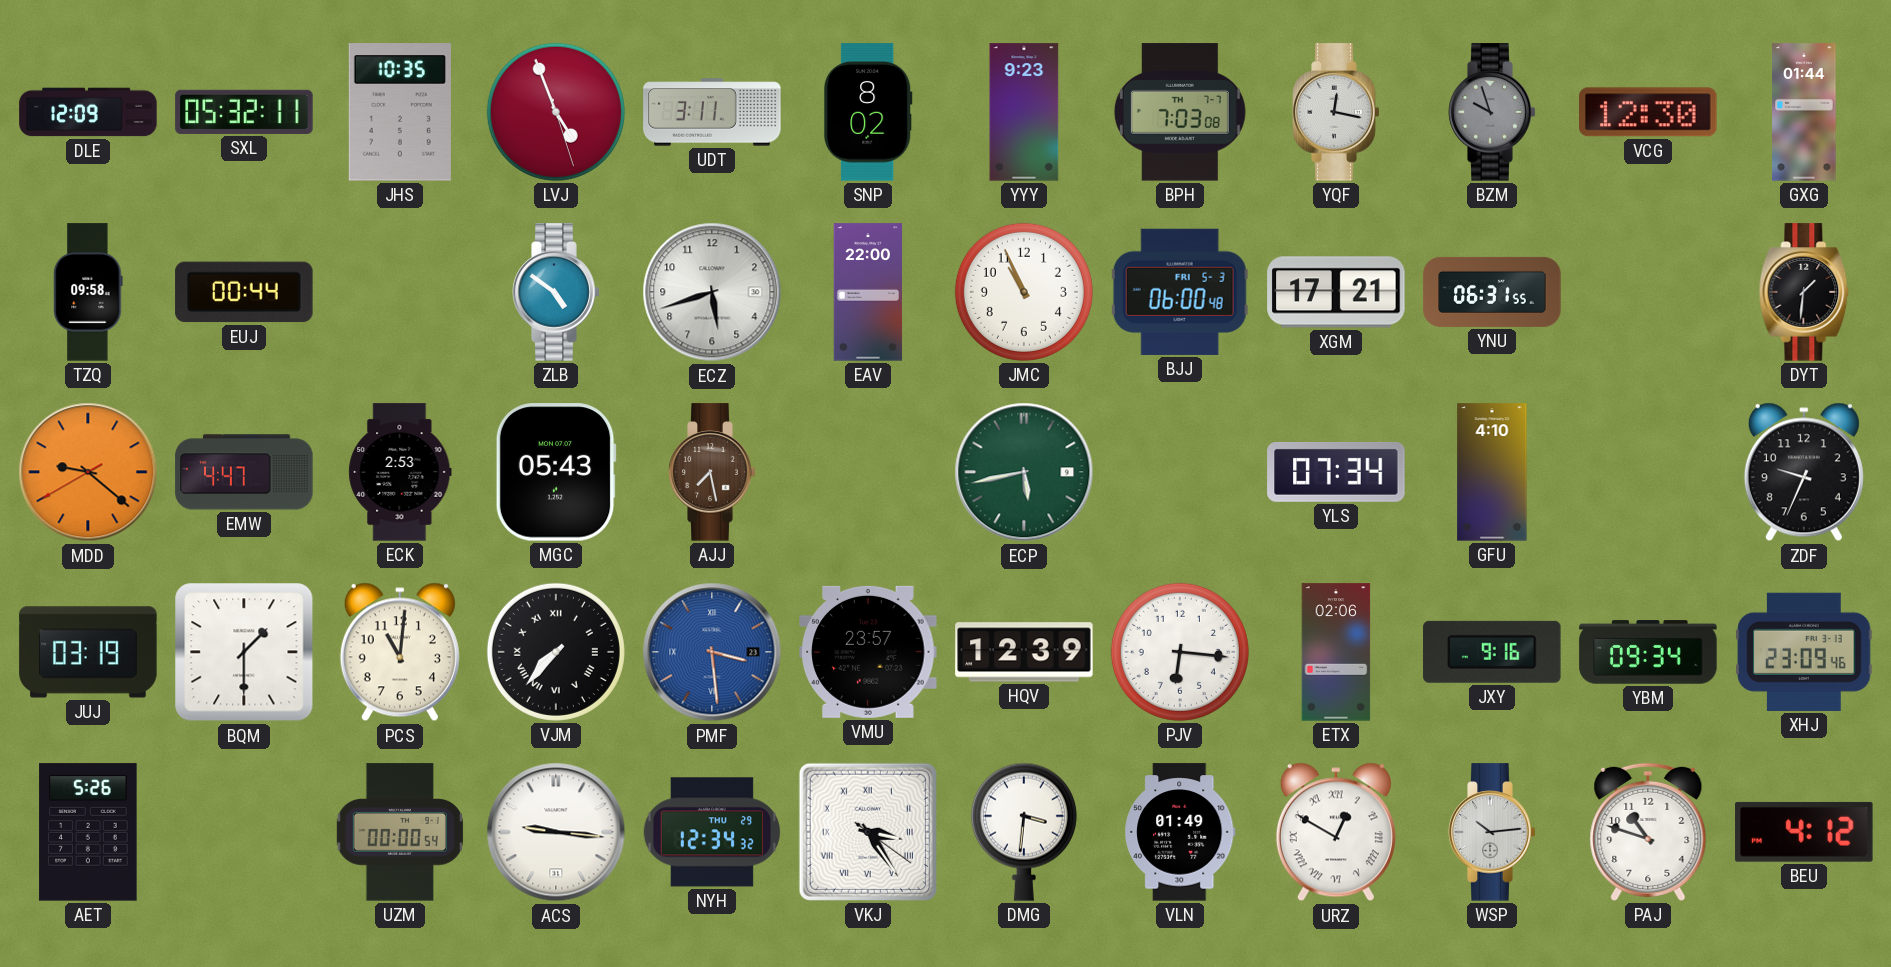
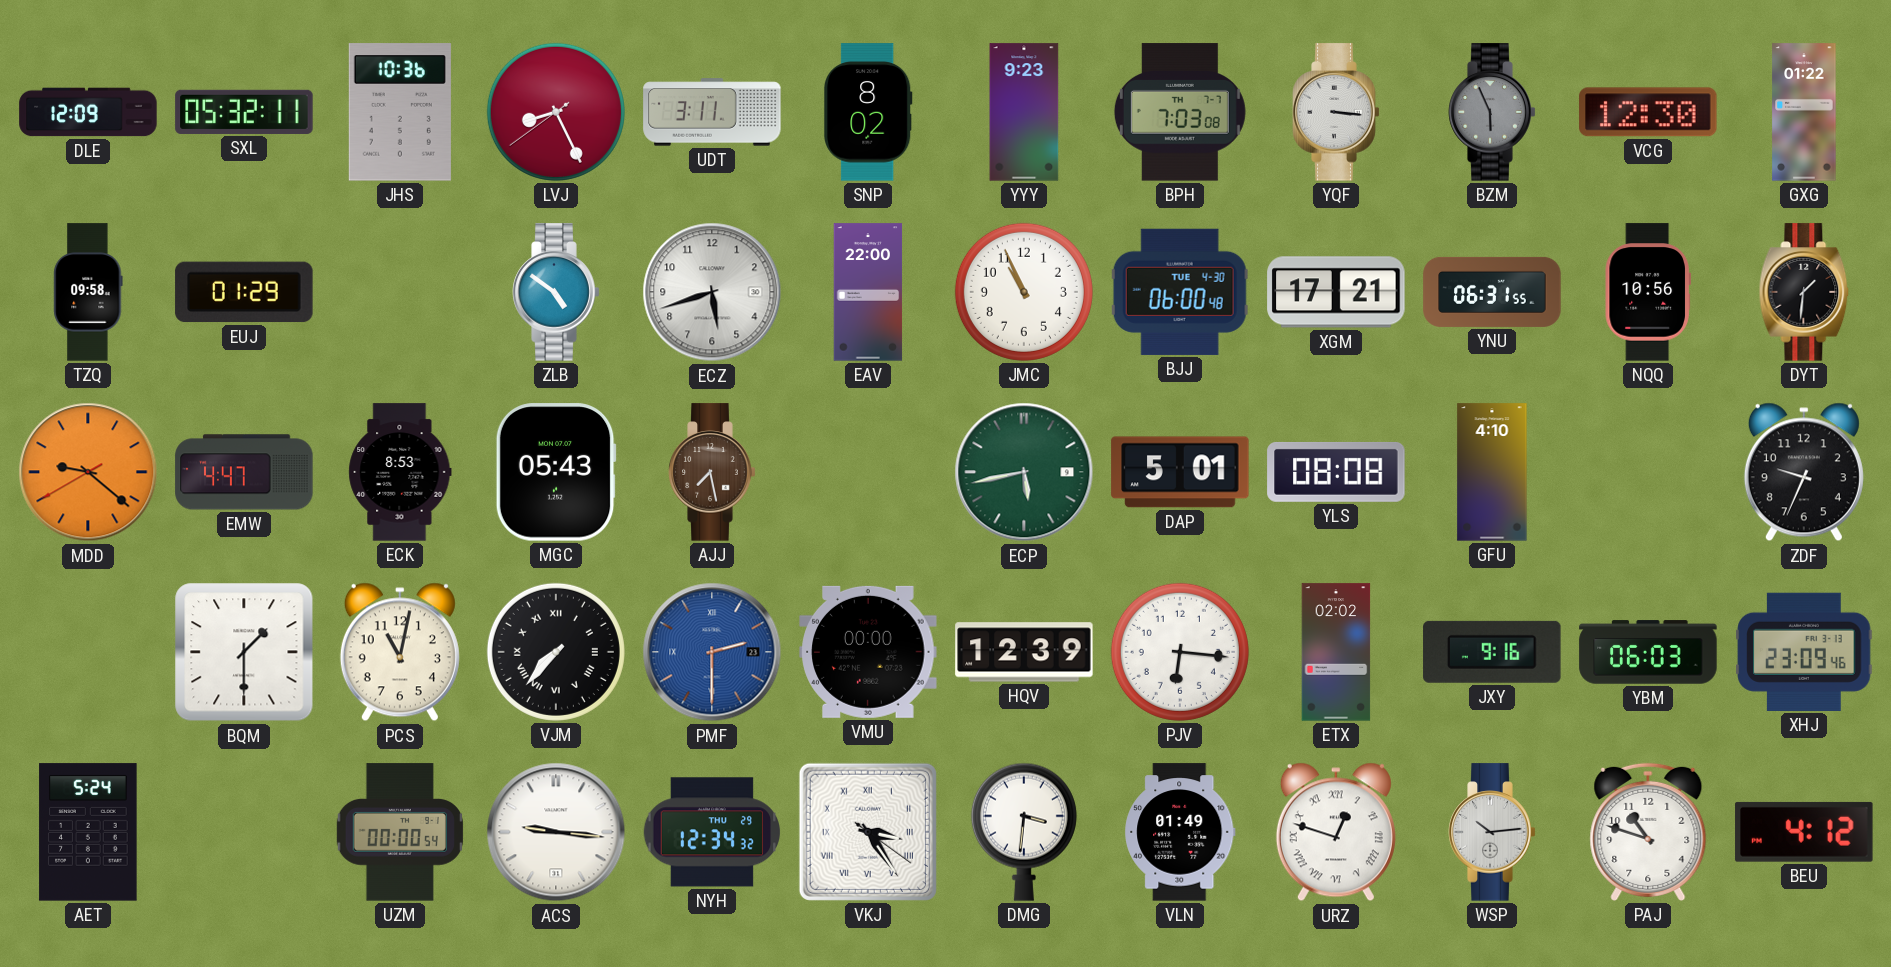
JHS: 10:35 -> 10:36 (400, 112)
LVJ: 4:56 -> 8:25 (556, 112)
YQF: 12:17 -> 3:16 (1336, 112)
BZM: 9:57 -> 5:56 (1492, 112)
GXG: 01:44 -> 01:22 (1804, 112)
EUJ: 00:44 -> 01:29 (244, 292)
BJJ date: FRI 5-3 -> TUE 4-30 (1180, 292)
NQQ: none -> 10:56 (1648, 292)
ECK: 2:53 -> 8:53 (400, 472)
DAP: none -> 5:01 (1180, 472)
YLS: 07:34 -> 08:08 (1336, 472)
JUJ: 03:19 -> none (88, 652)
PCS: 11:01 -> 11:02 (400, 652)
PMF: 3:29 -> 2:30 (712, 652)
VMU: 23:57 -> 00:00 (868, 652)
ETX: 02:06 -> 02:02 (1336, 652)
YBM: 09:34 -> 06:03 (1648, 652)
AET: 5:26 -> 5:24 (88, 832)
URZ: 12:50 -> 12:48 (1336, 832)
